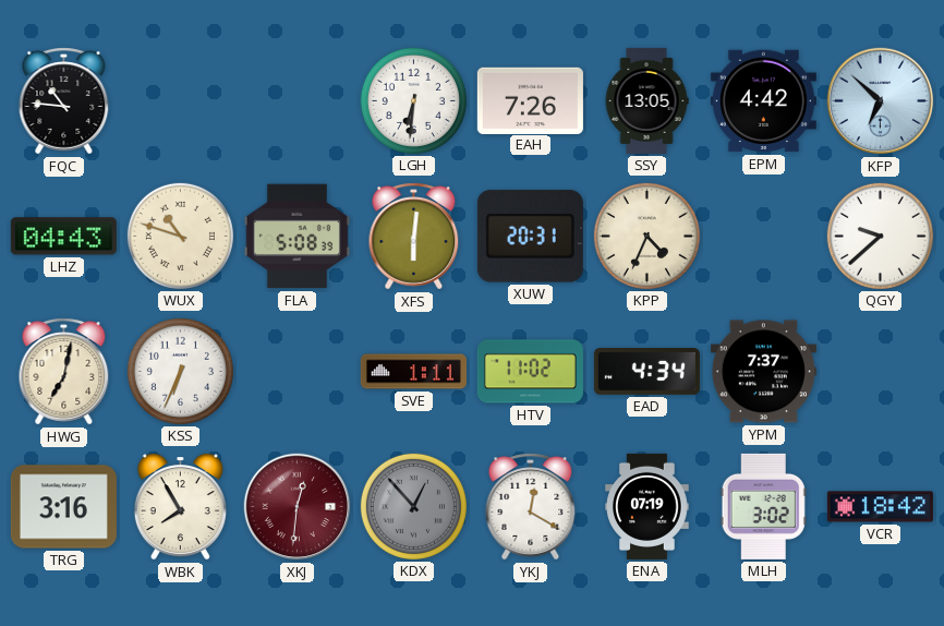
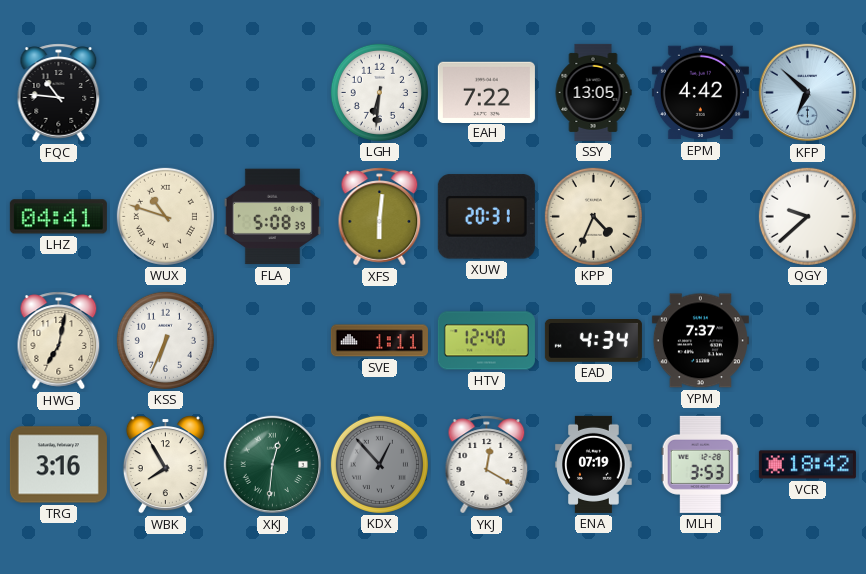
EAH: 7:26 -> 7:22 (486, 92)
LHZ: 04:43 -> 04:41 (58, 217)
HTV: 11:02 -> 12:40 (486, 341)
XKJ dial: burgundy -> green (273, 465)
MLH: 3:02 -> 3:53 (700, 464)
